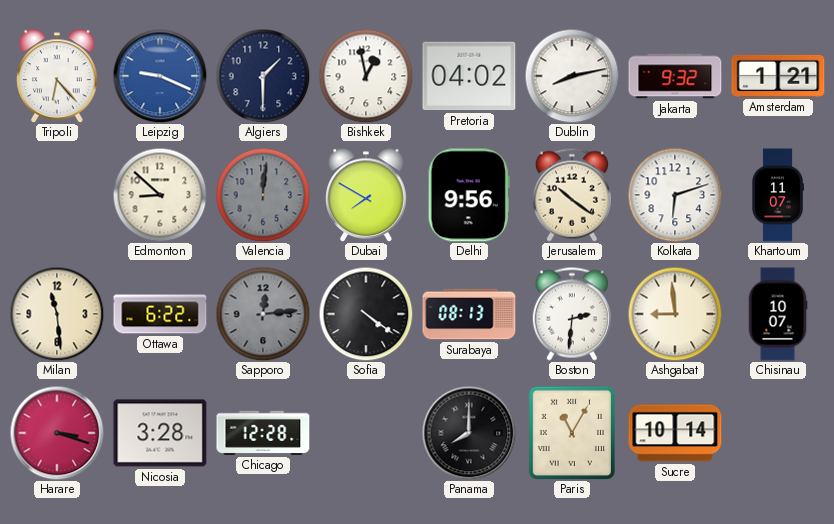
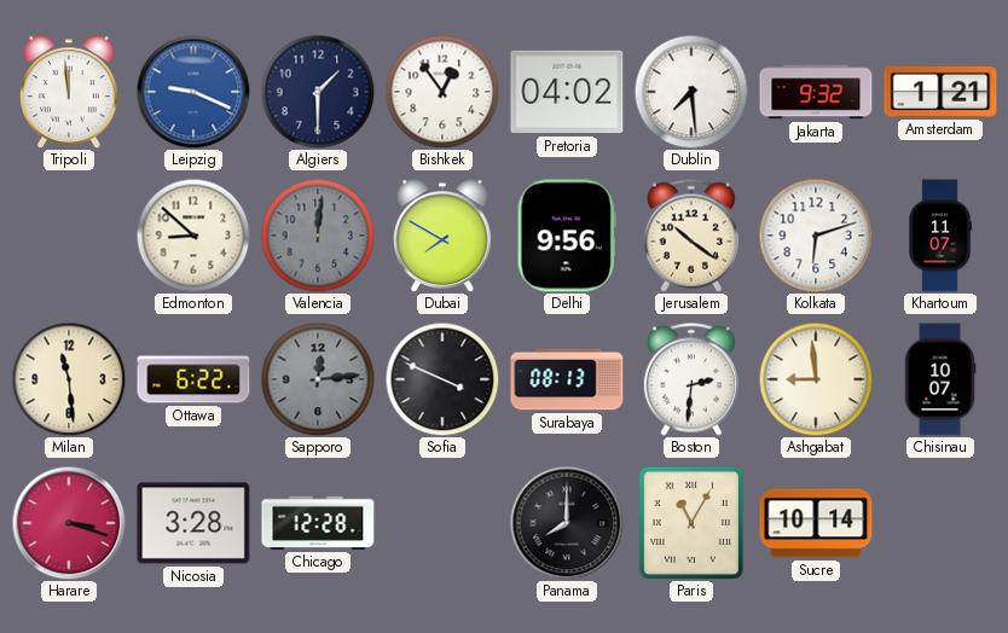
Tripoli: 6:23 -> 11:59 (69, 92)
Bishkek: 12:58 -> 12:54 (442, 92)
Dublin: 8:13 -> 7:29 (691, 92)
Sofia: 4:21 -> 3:49 (442, 379)
